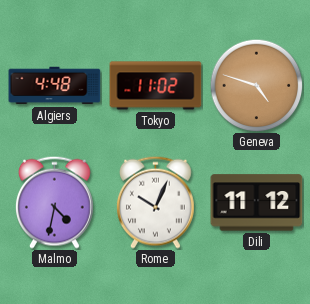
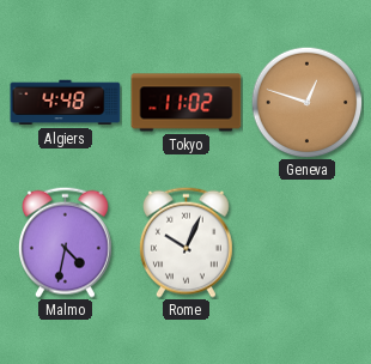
Geneva: 4:48 -> 12:48 (306, 102)
Dili: 11:12 -> none (257, 203)
